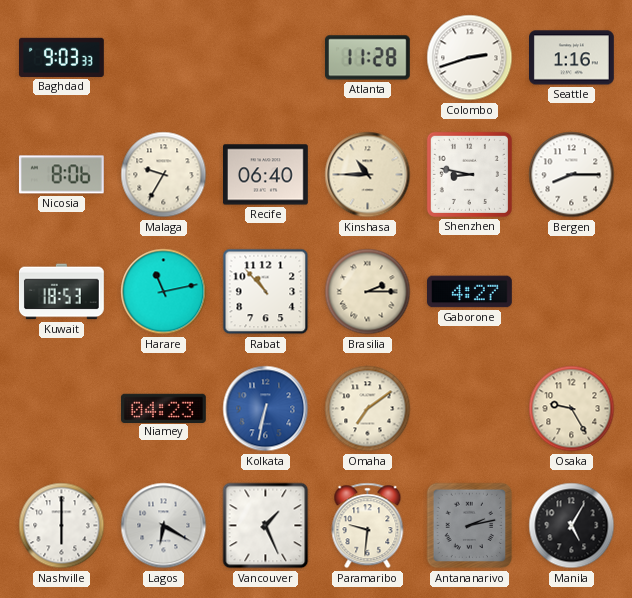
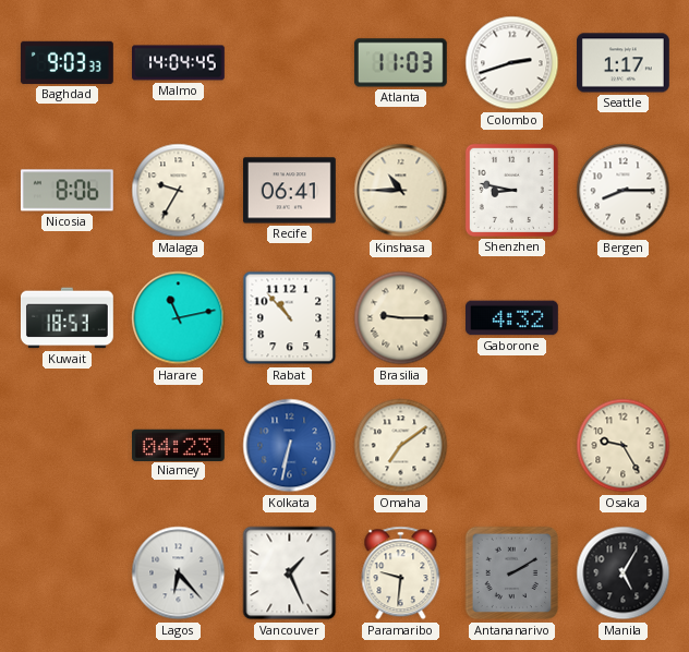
Malmo: none -> 14:04 (179, 63)
Atlanta: 11:28 -> 11:03 (400, 63)
Seattle: 1:16 -> 1:17 (624, 63)
Recife: 06:40 -> 06:41 (290, 191)
Brasilia: 2:15 -> 9:15 (401, 318)
Gaborone: 4:27 -> 4:32 (512, 318)
Nashville: 6:00 -> none (62, 526)
Lagos: 6:20 -> 6:23 (179, 573)
Antananarivo: 2:13 -> 2:10 (512, 573)
